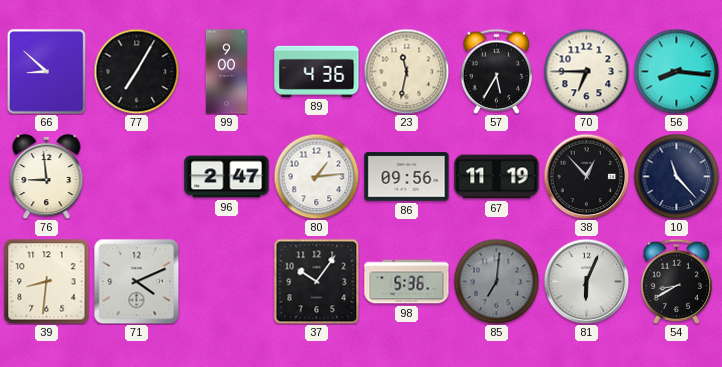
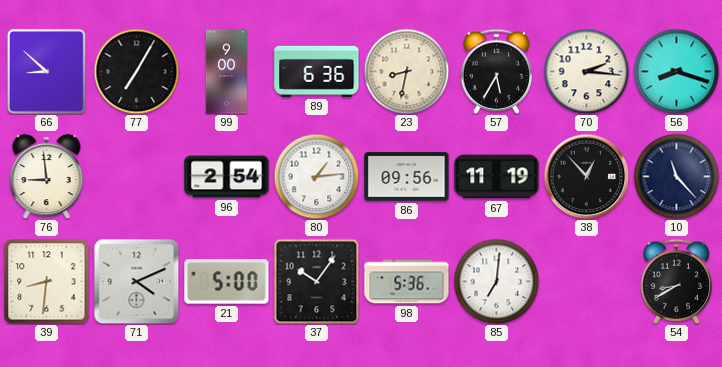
89: 4:36 -> 6:36 (317, 71)
23: 11:32 -> 8:32 (406, 71)
70: 6:45 -> 2:16 (586, 71)
56: 8:16 -> 8:18 (676, 71)
96: 2:47 -> 2:54 (227, 177)
21: none -> 5:00 (227, 282)
85 dial: grey -> white (496, 281)
81: 6:04 -> none (586, 281)
